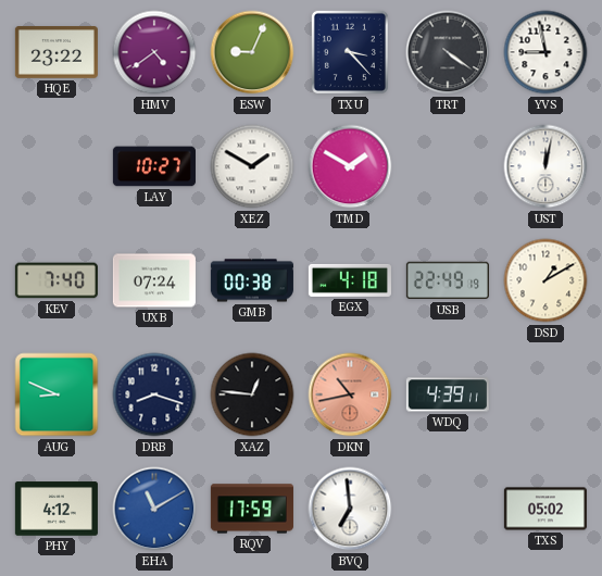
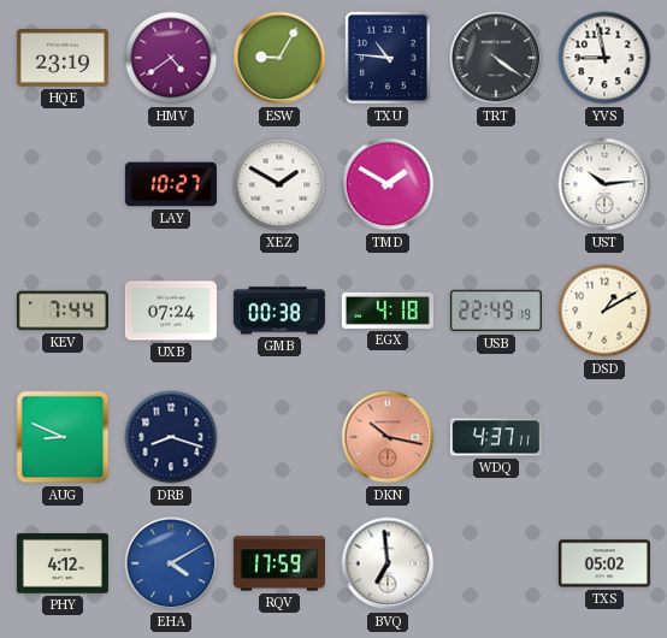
HQE: 23:22 -> 23:19 (63, 58)
ESW: 9:04 -> 9:05 (279, 58)
TXU: 3:23 -> 10:46 (388, 58)
UST: 12:02 -> 10:14 (604, 184)
KEV: 7:40 -> 7:44 (63, 311)
XAZ: 12:46 -> none (252, 395)
DKN: 10:43 -> 10:17 (388, 437)
WDQ: 4:39 -> 4:37 (496, 437)
EHA: 11:10 -> 4:10 (171, 563)
